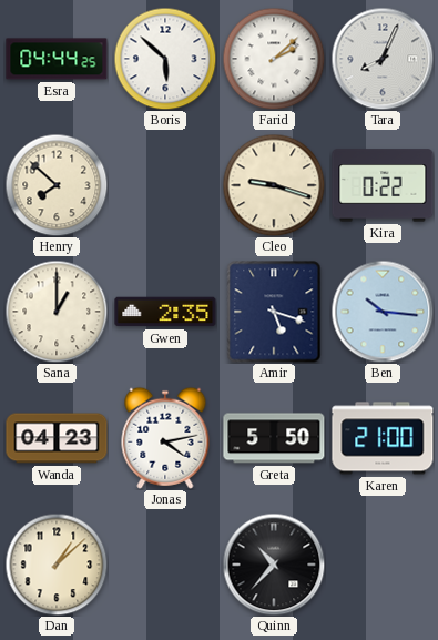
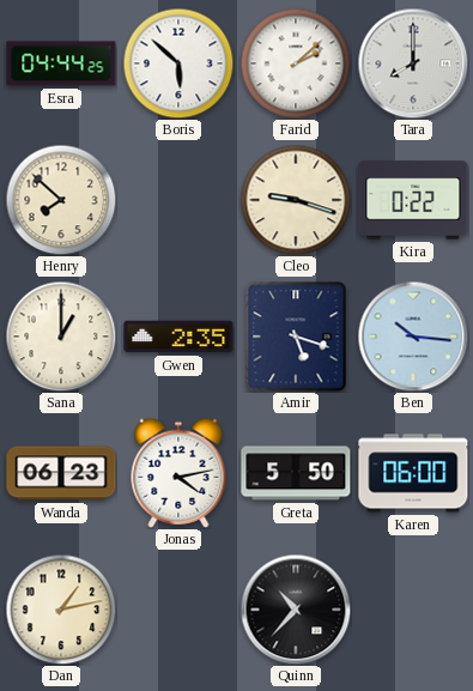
Tara: 8:04 -> 8:00 (413, 63)
Wanda: 04:23 -> 06:23 (61, 473)
Karen: 21:00 -> 06:00 (413, 473)
Dan: 1:08 -> 1:13 (61, 610)
